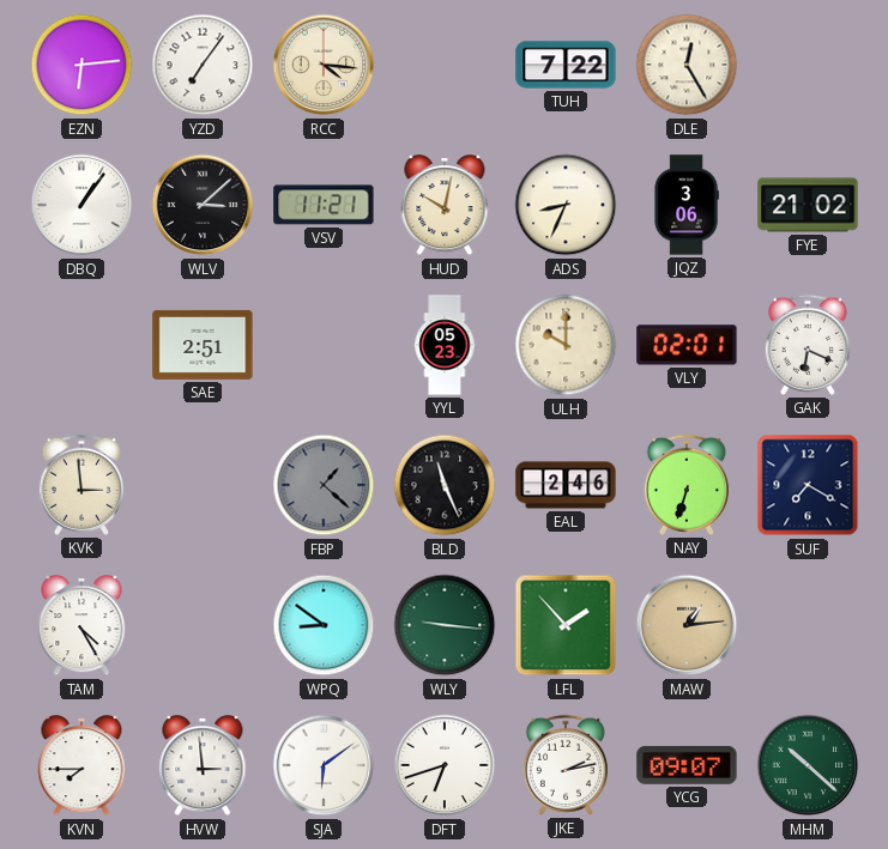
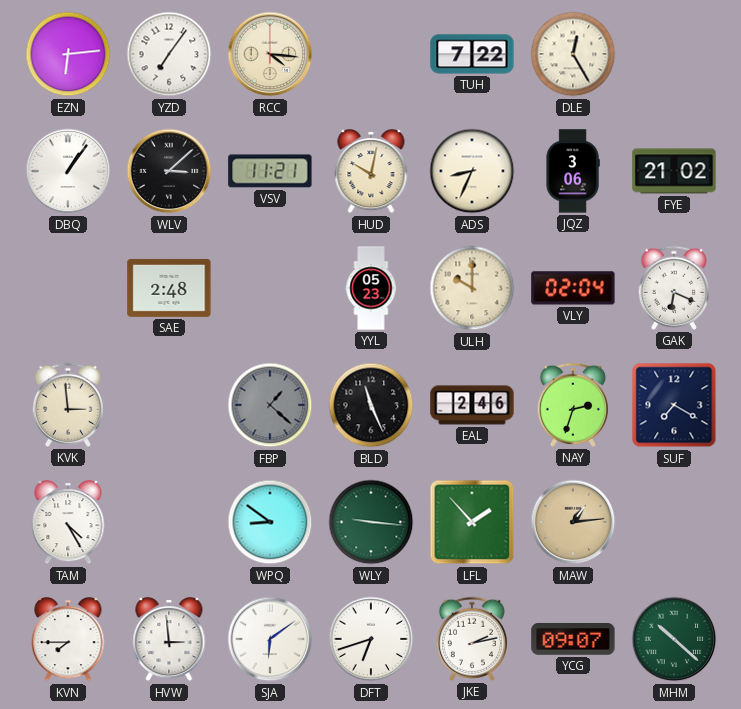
SAE: 2:51 -> 2:48 (169, 288)
VLY: 02:01 -> 02:04 (573, 288)
NAY: 6:33 -> 2:33 (573, 405)
